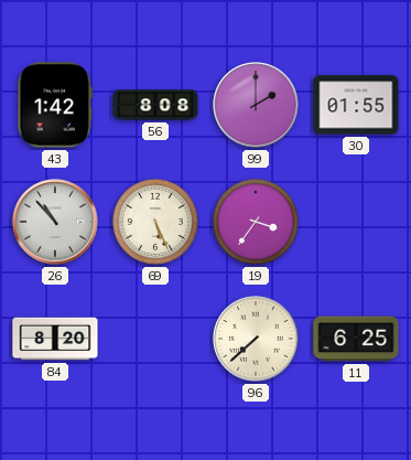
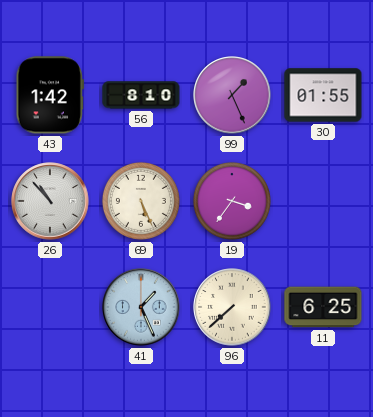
56: 8:08 -> 8:10 (141, 95)
99: 2:00 -> 1:26 (232, 95)
84: 8:20 -> none (55, 339)
41: none -> 1:26 (141, 307)
